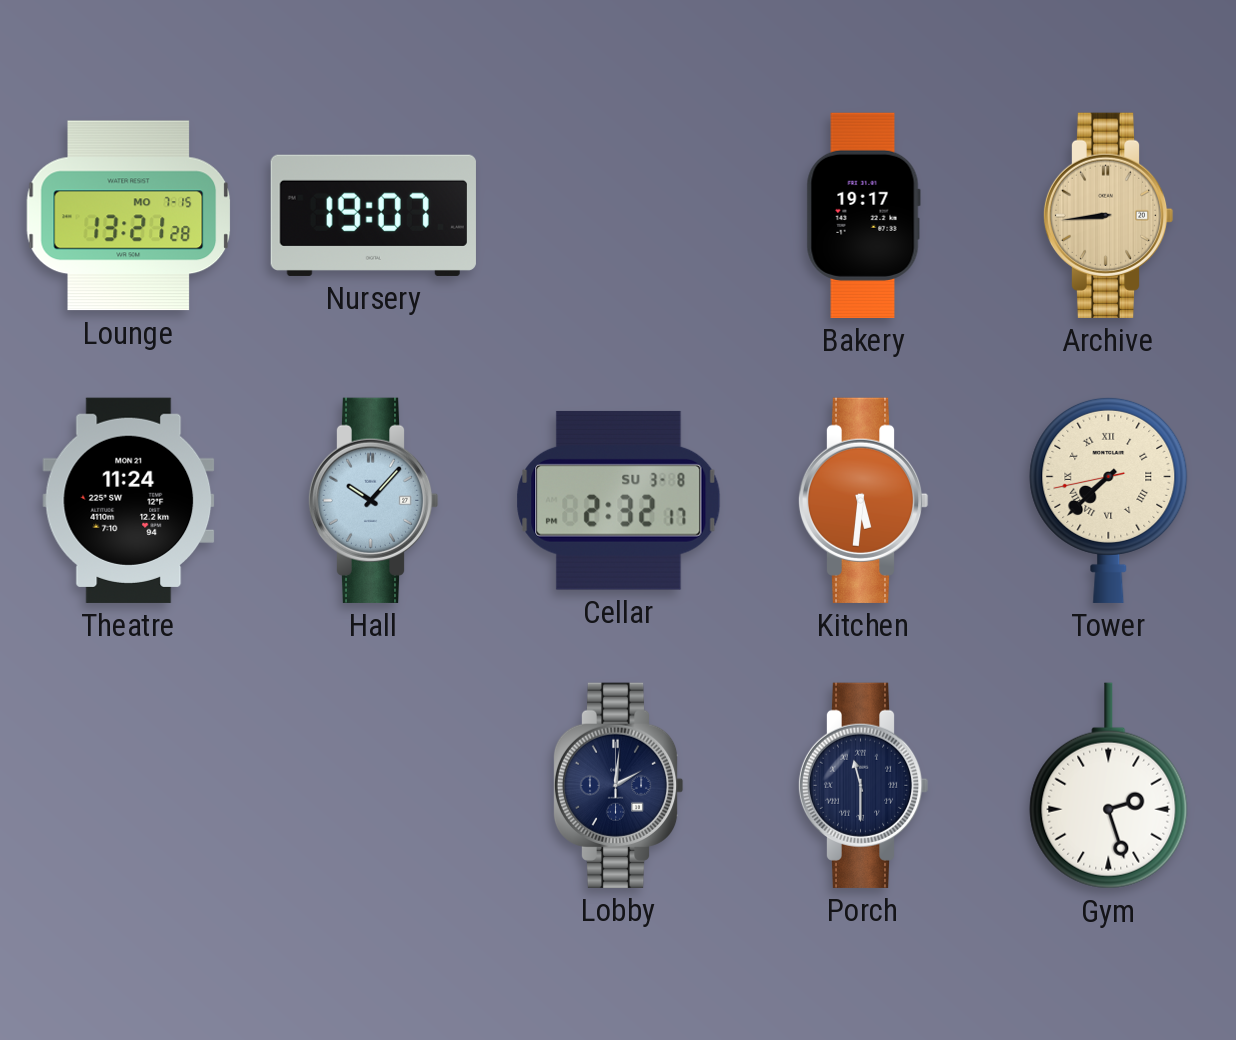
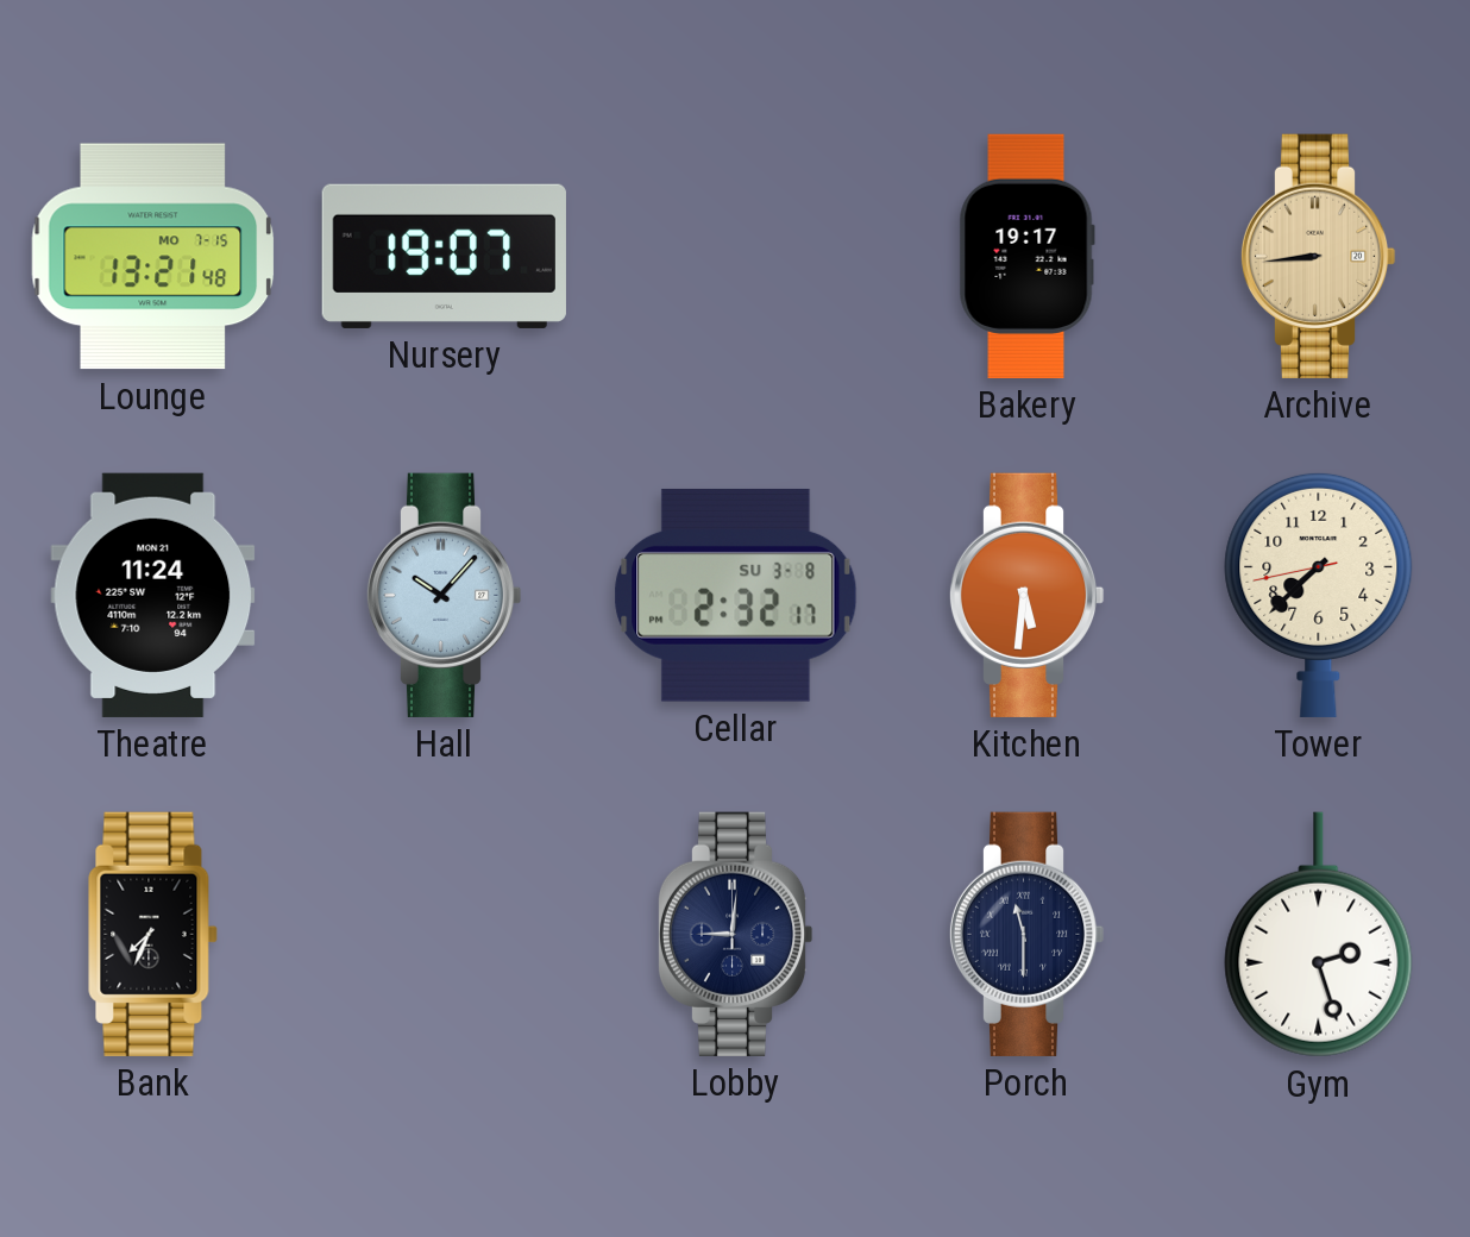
Lounge: 13:21:28 -> 13:21:48 (153, 257)
Tower numerals: Roman -> Arabic (1319, 595)
Bank: none -> 7:34 (153, 934)
Lobby: 2:01 -> 9:01 (735, 934)
